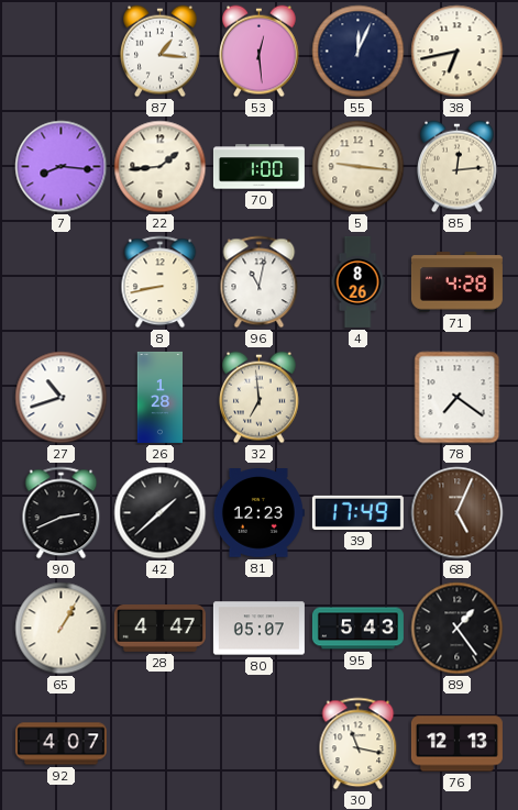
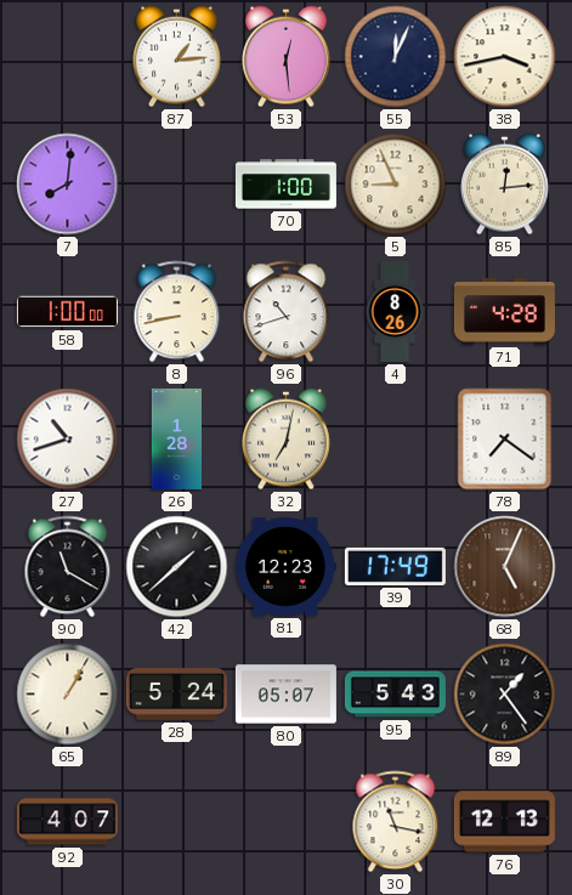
87: 1:16 -> 1:14 (177, 57)
38: 6:43 -> 3:43 (505, 57)
7: 8:16 -> 8:01 (68, 185)
22: 1:44 -> none (161, 167)
5: 9:16 -> 8:56 (396, 185)
58: none -> 1:00 (67, 312)
96: 11:02 -> 10:42 (287, 312)
32: 6:59 -> 7:02 (287, 440)
90: 2:41 -> 11:20 (68, 567)
28: 4:47 -> 5:24 (176, 695)
